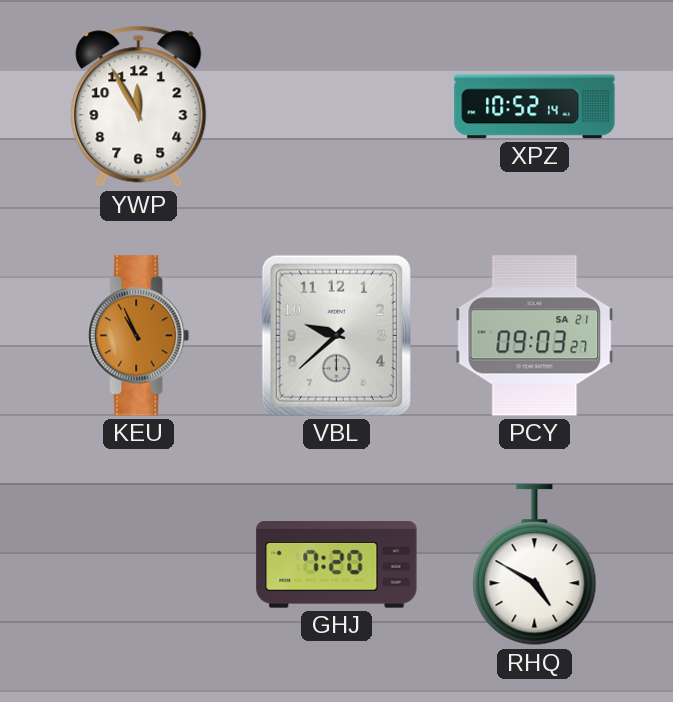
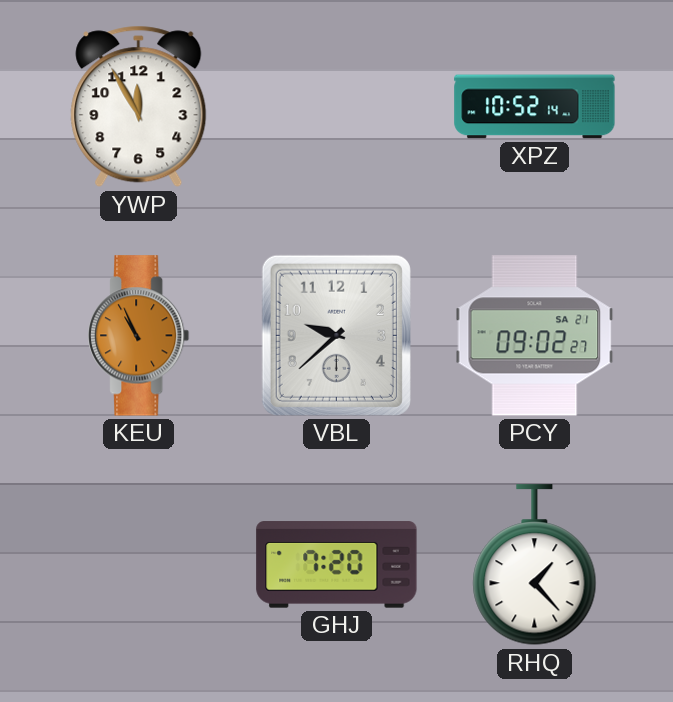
PCY: 09:03 -> 09:02 (535, 336)
RHQ: 4:50 -> 1:23 (535, 565)
